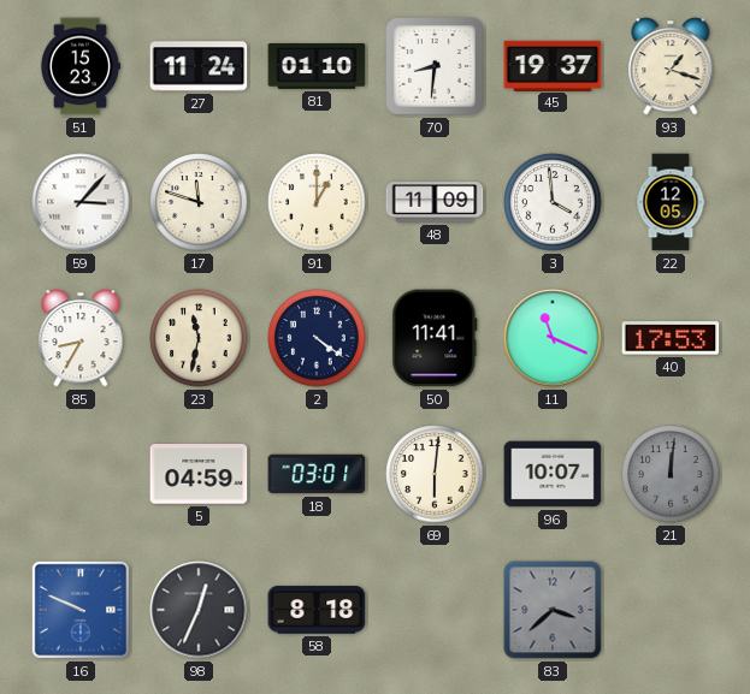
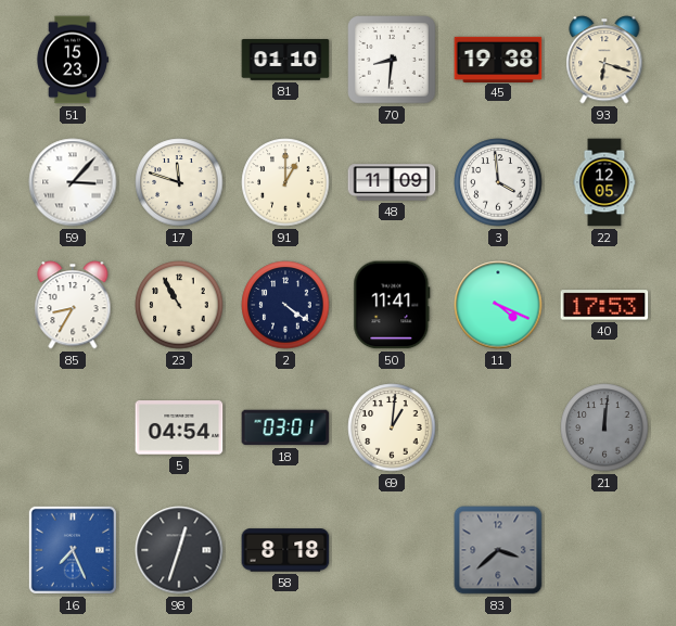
27: 11:24 -> none (199, 66)
45: 19:37 -> 19:38 (498, 59)
93: 1:18 -> 6:18 (604, 60)
23: 11:32 -> 10:55 (179, 305)
11: 11:19 -> 4:19 (498, 305)
5: 04:59 -> 04:54 (179, 427)
69: 6:01 -> 1:01 (392, 427)
96: 10:07 -> none (553, 474)
16: 9:49 -> 7:26 (73, 550)
98: 12:34 -> 12:33 (179, 550)
